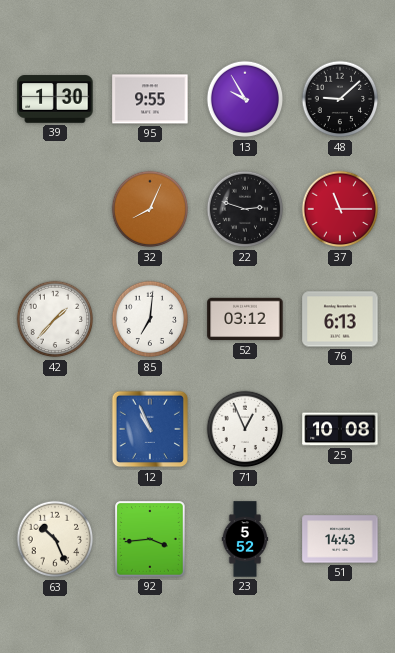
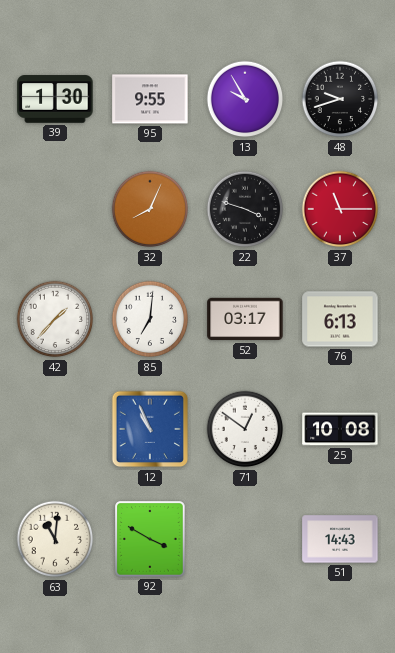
48: 9:08 -> 9:42 (340, 99)
22: 2:48 -> 3:48 (245, 209)
52: 03:12 -> 03:17 (245, 319)
71: 12:56 -> 12:51 (245, 429)
63: 10:26 -> 11:01 (55, 539)
92: 3:44 -> 3:50 (151, 540)
23: 5:52 -> none (245, 539)
